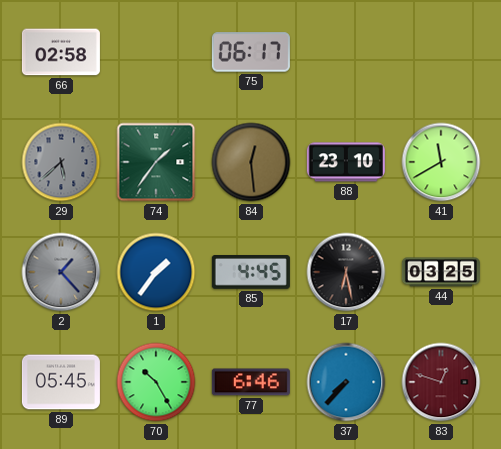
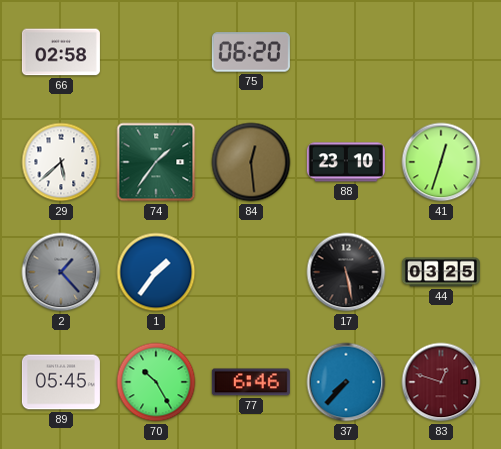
75: 06:17 -> 06:20 (251, 52)
29 dial: grey -> white (61, 162)
41: 11:40 -> 12:33 (441, 162)
85: 4:45 -> none (251, 273)
17: 6:28 -> 5:28 (346, 272)
